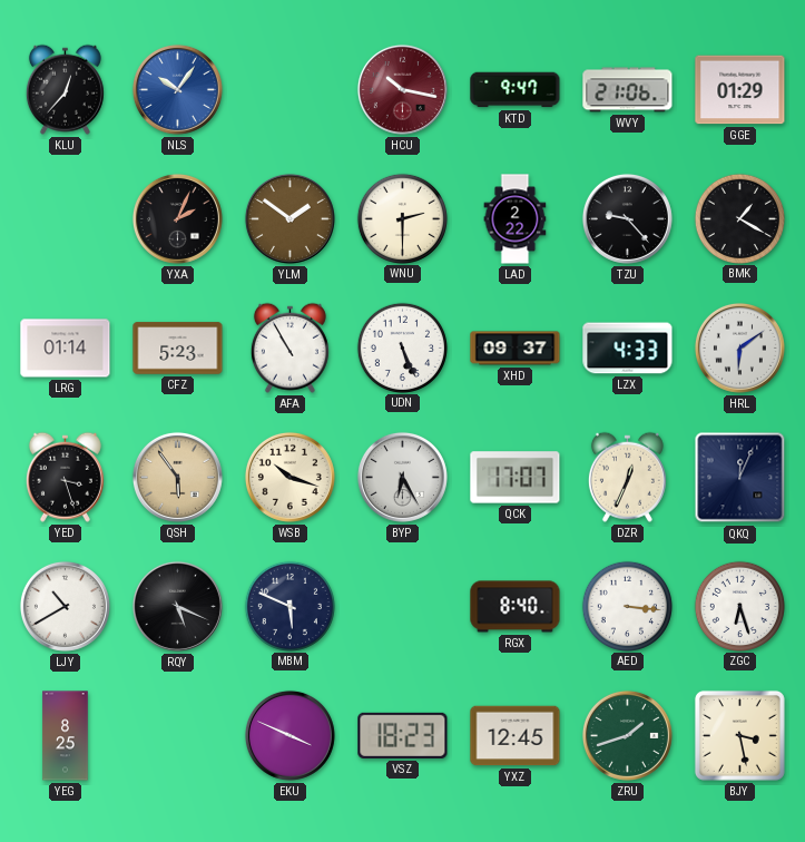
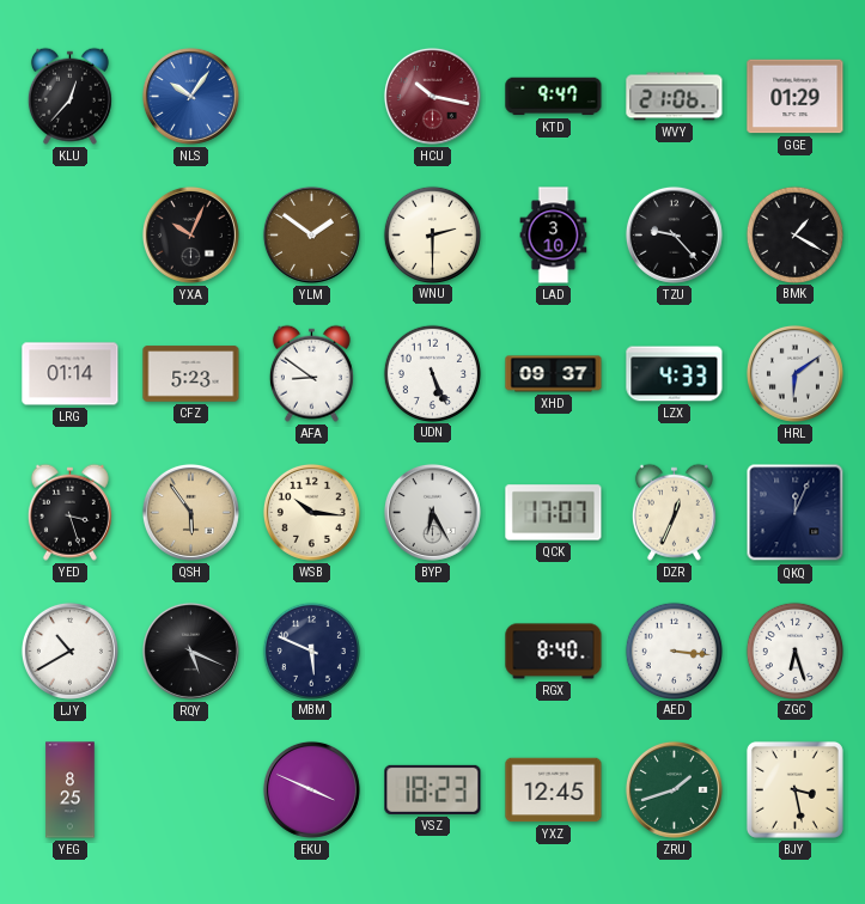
YXA: 2:04 -> 10:04 (190, 234)
LAD: 2:22 -> 3:10 (554, 236)
AFA: 10:55 -> 8:51 (311, 373)
WSB: 10:18 -> 10:16 (311, 512)
